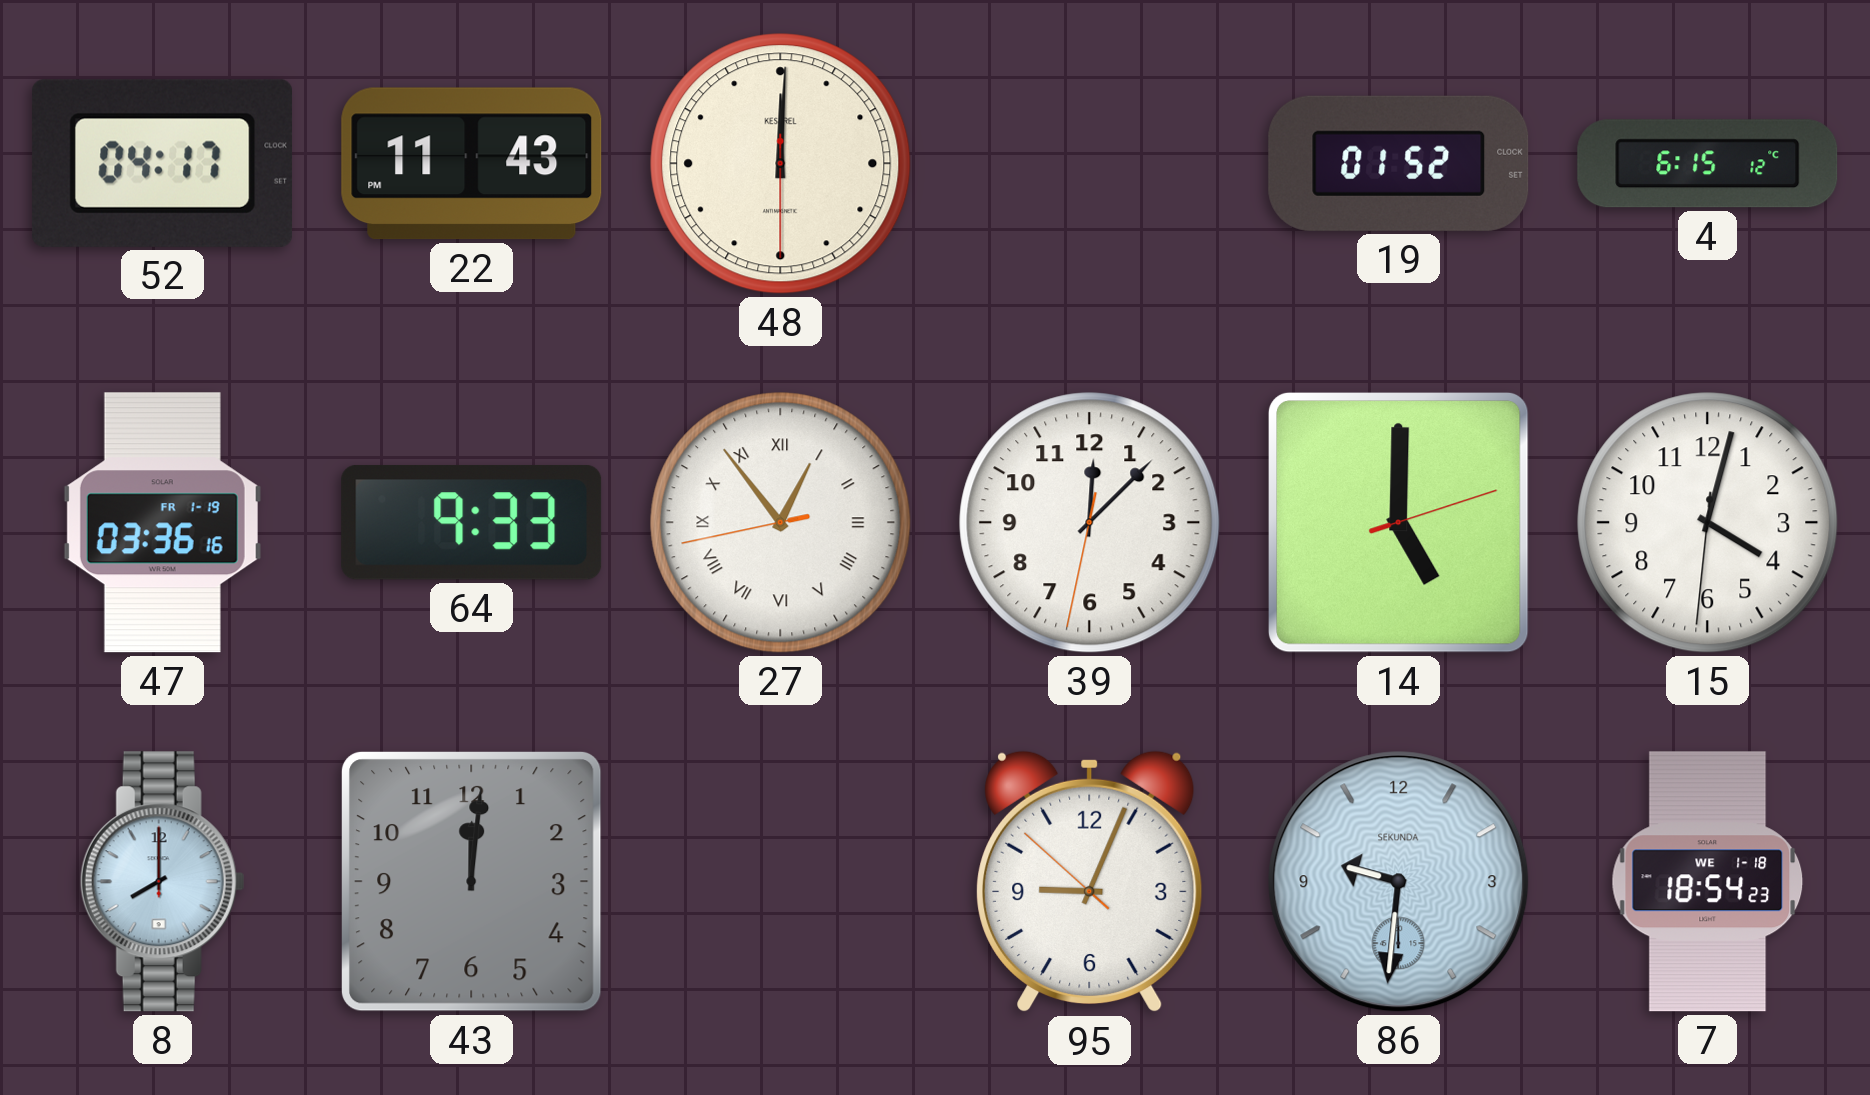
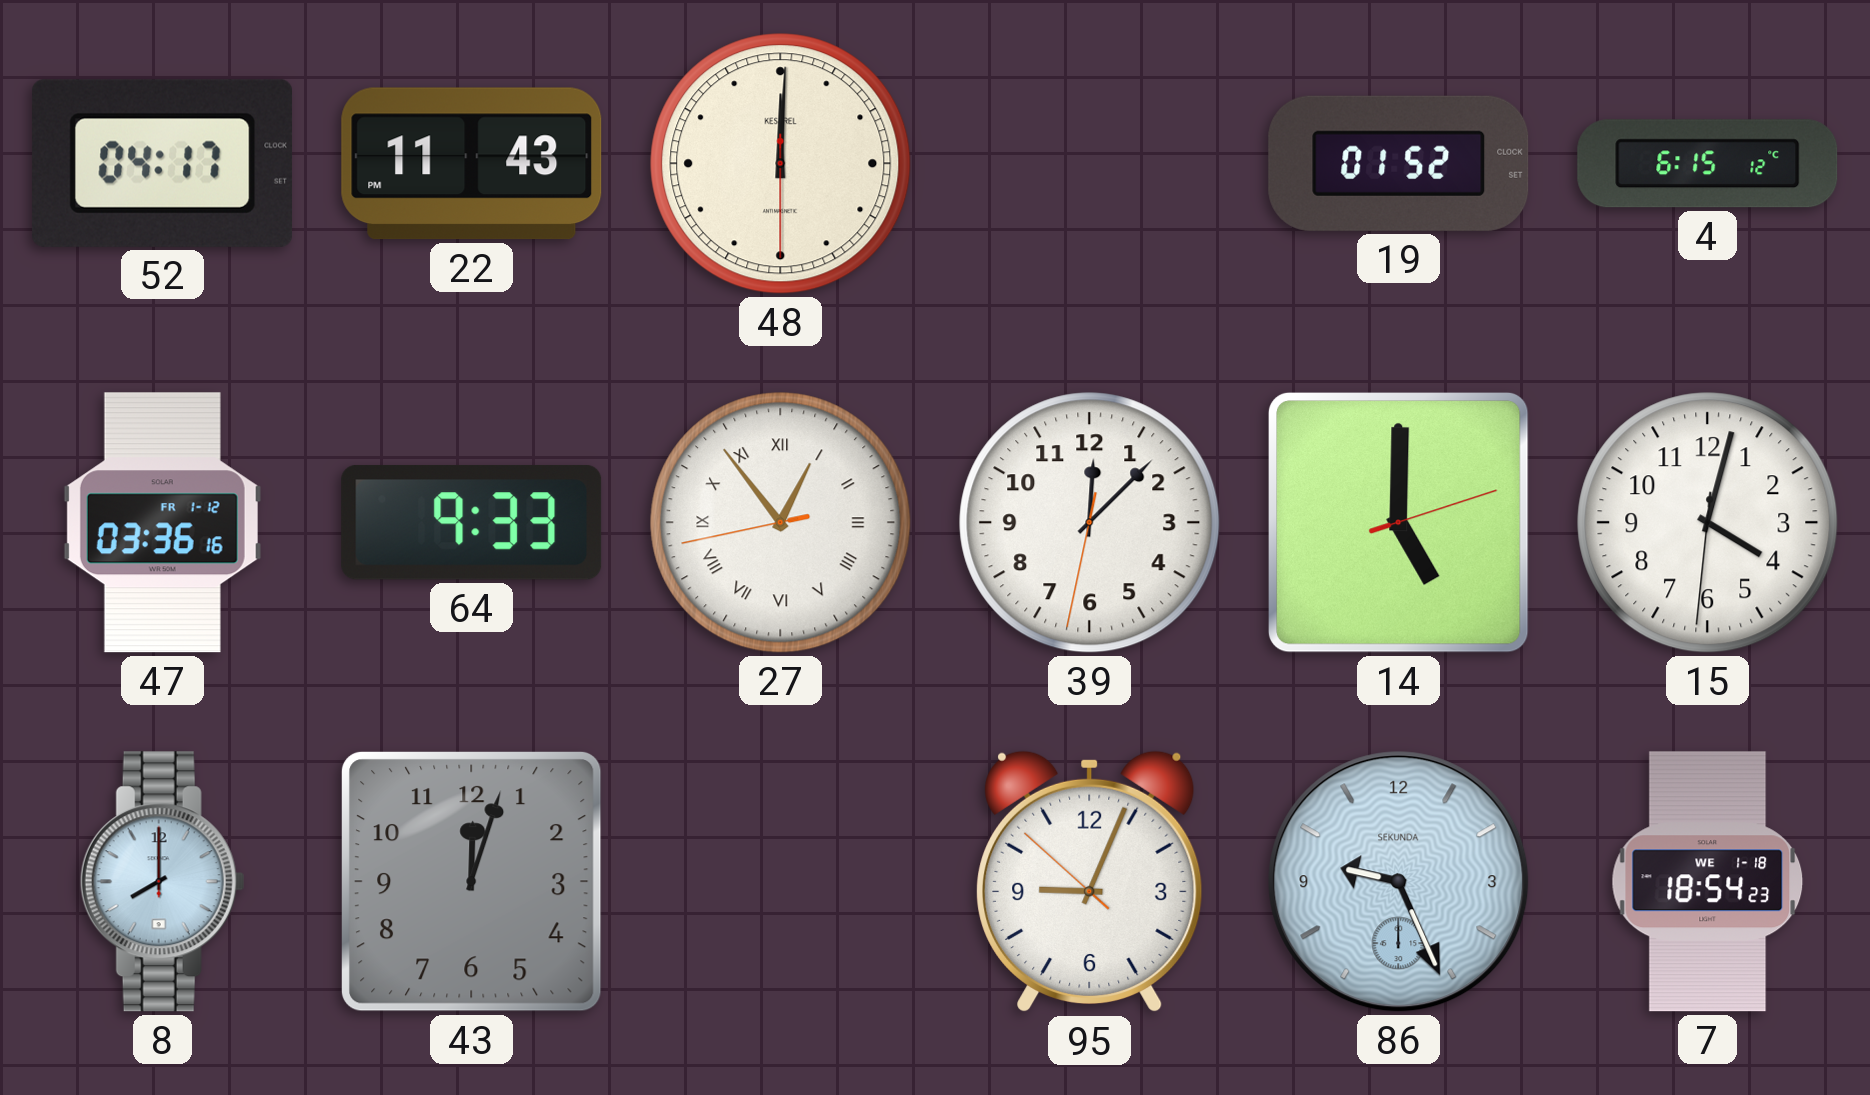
47 date: FR 1-19 -> FR 1-12 (162, 523)
43: 12:01 -> 12:03 (472, 882)
86: 9:31 -> 9:26 (1399, 882)
